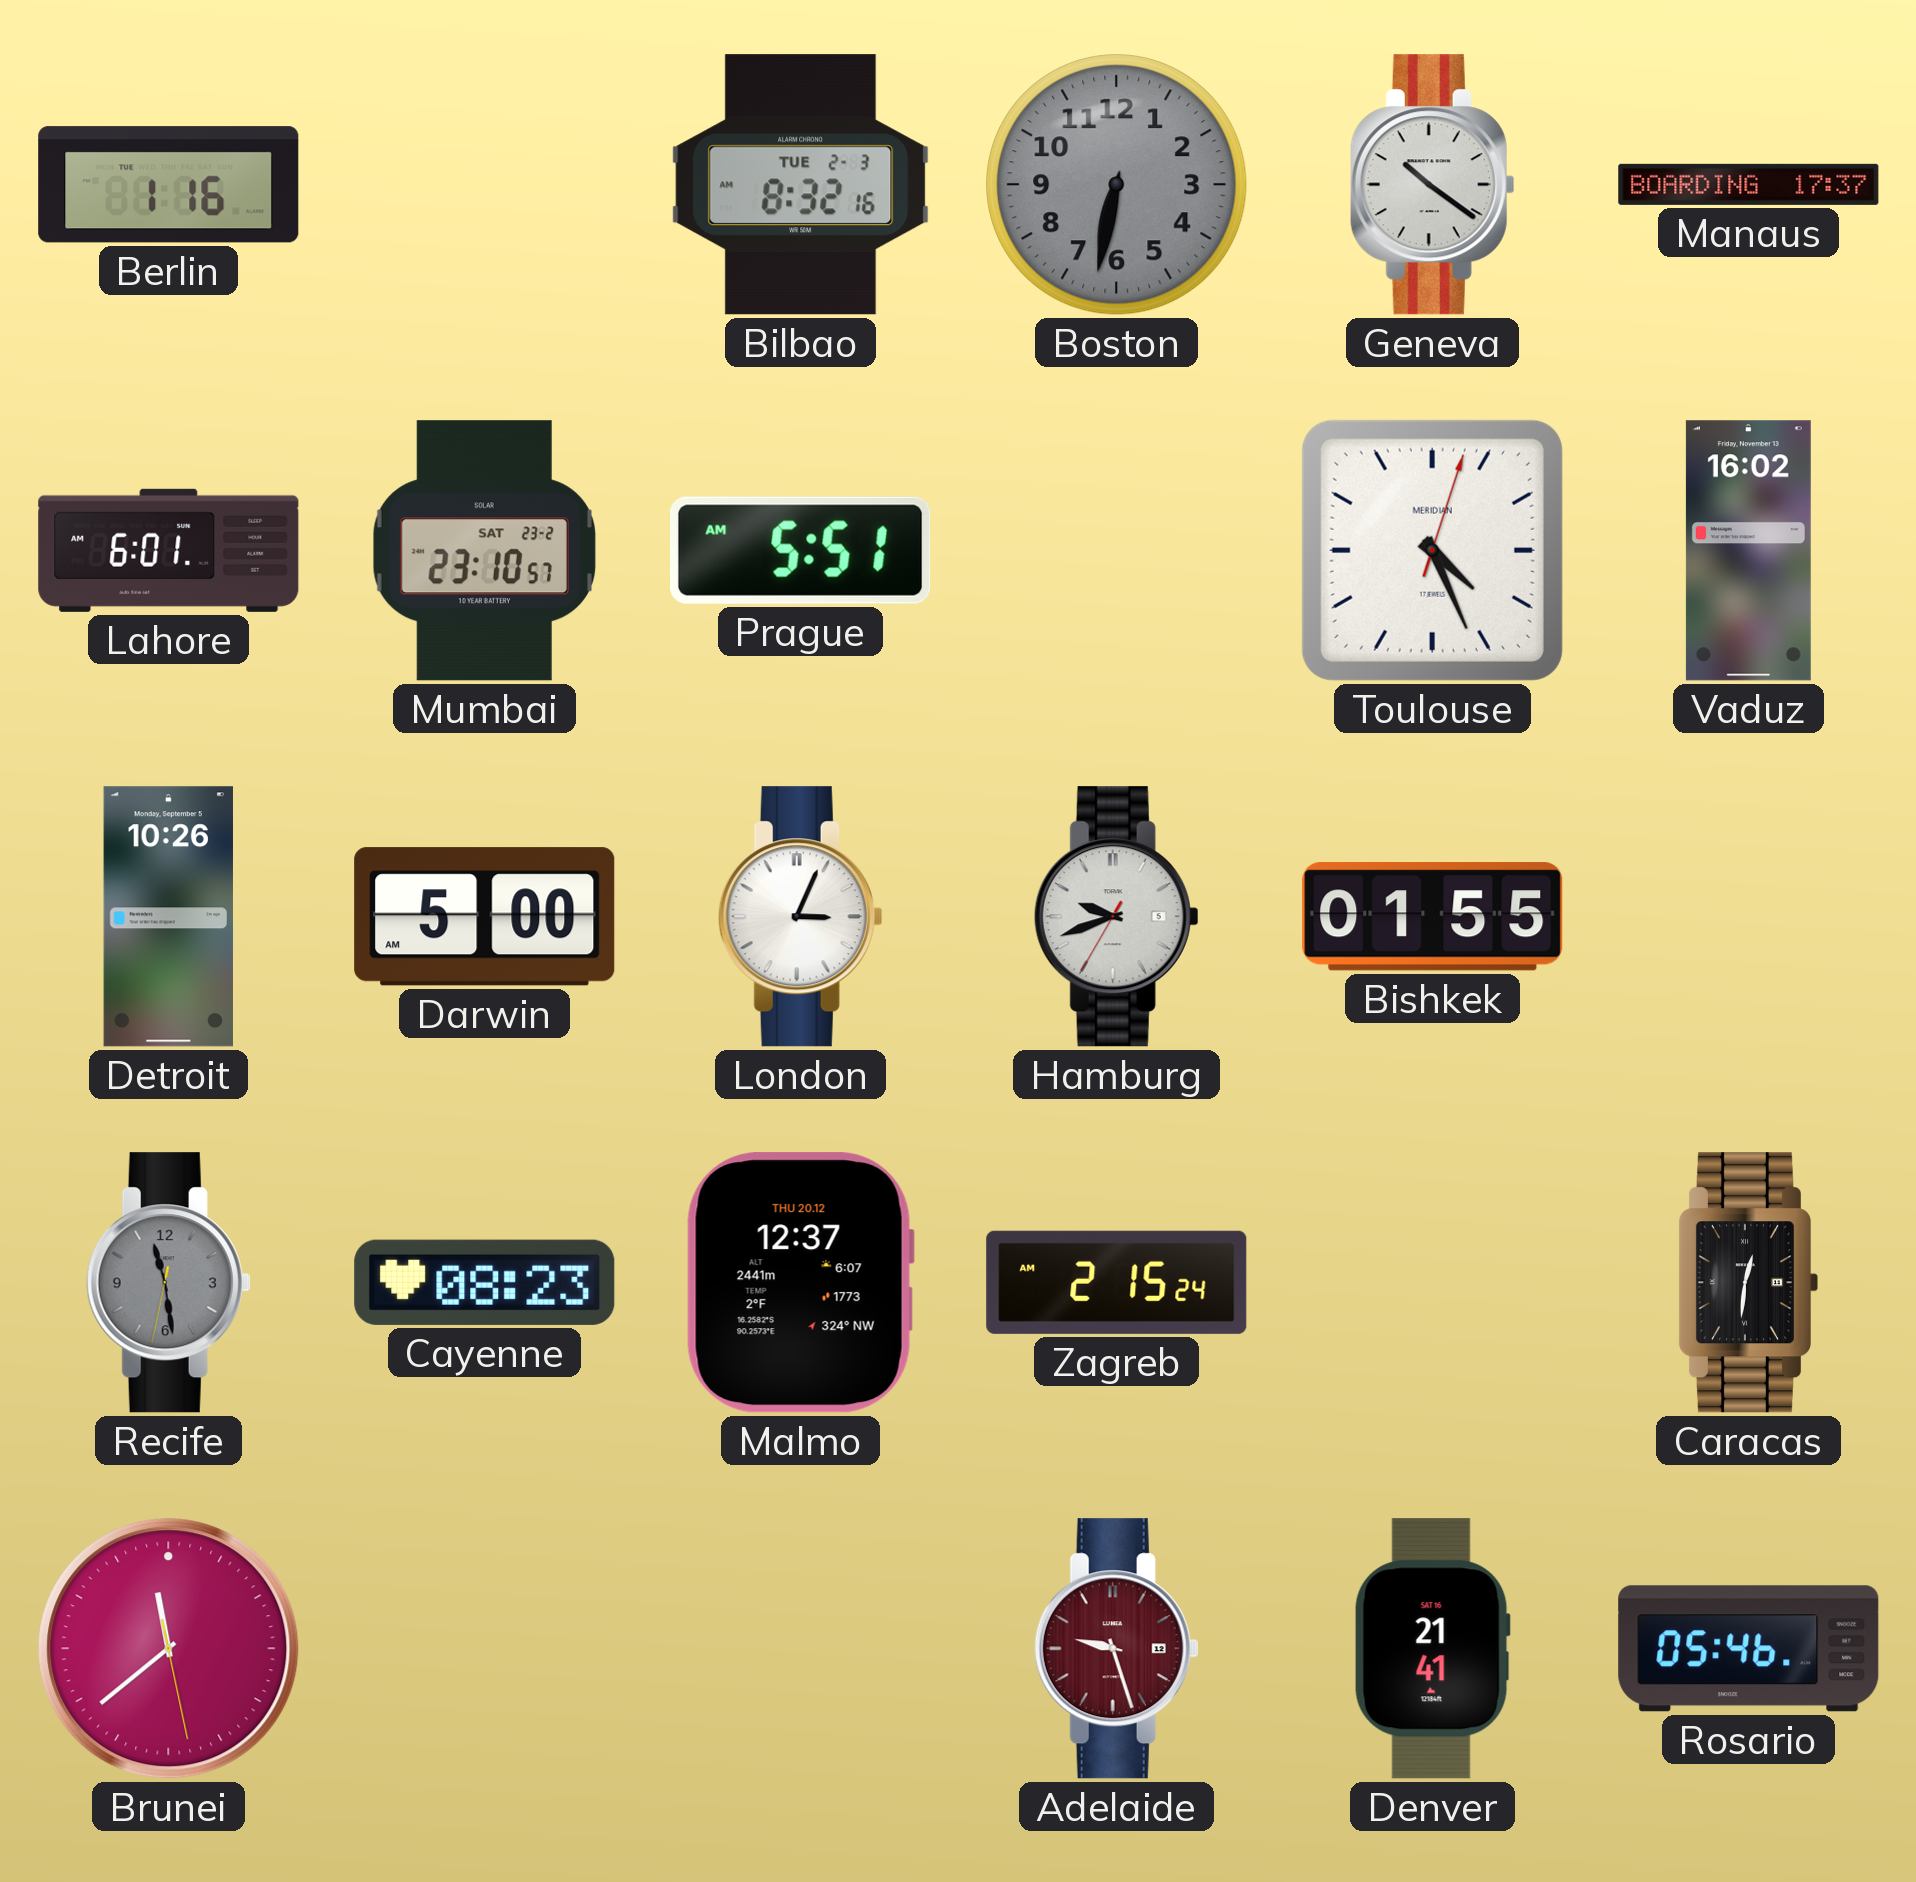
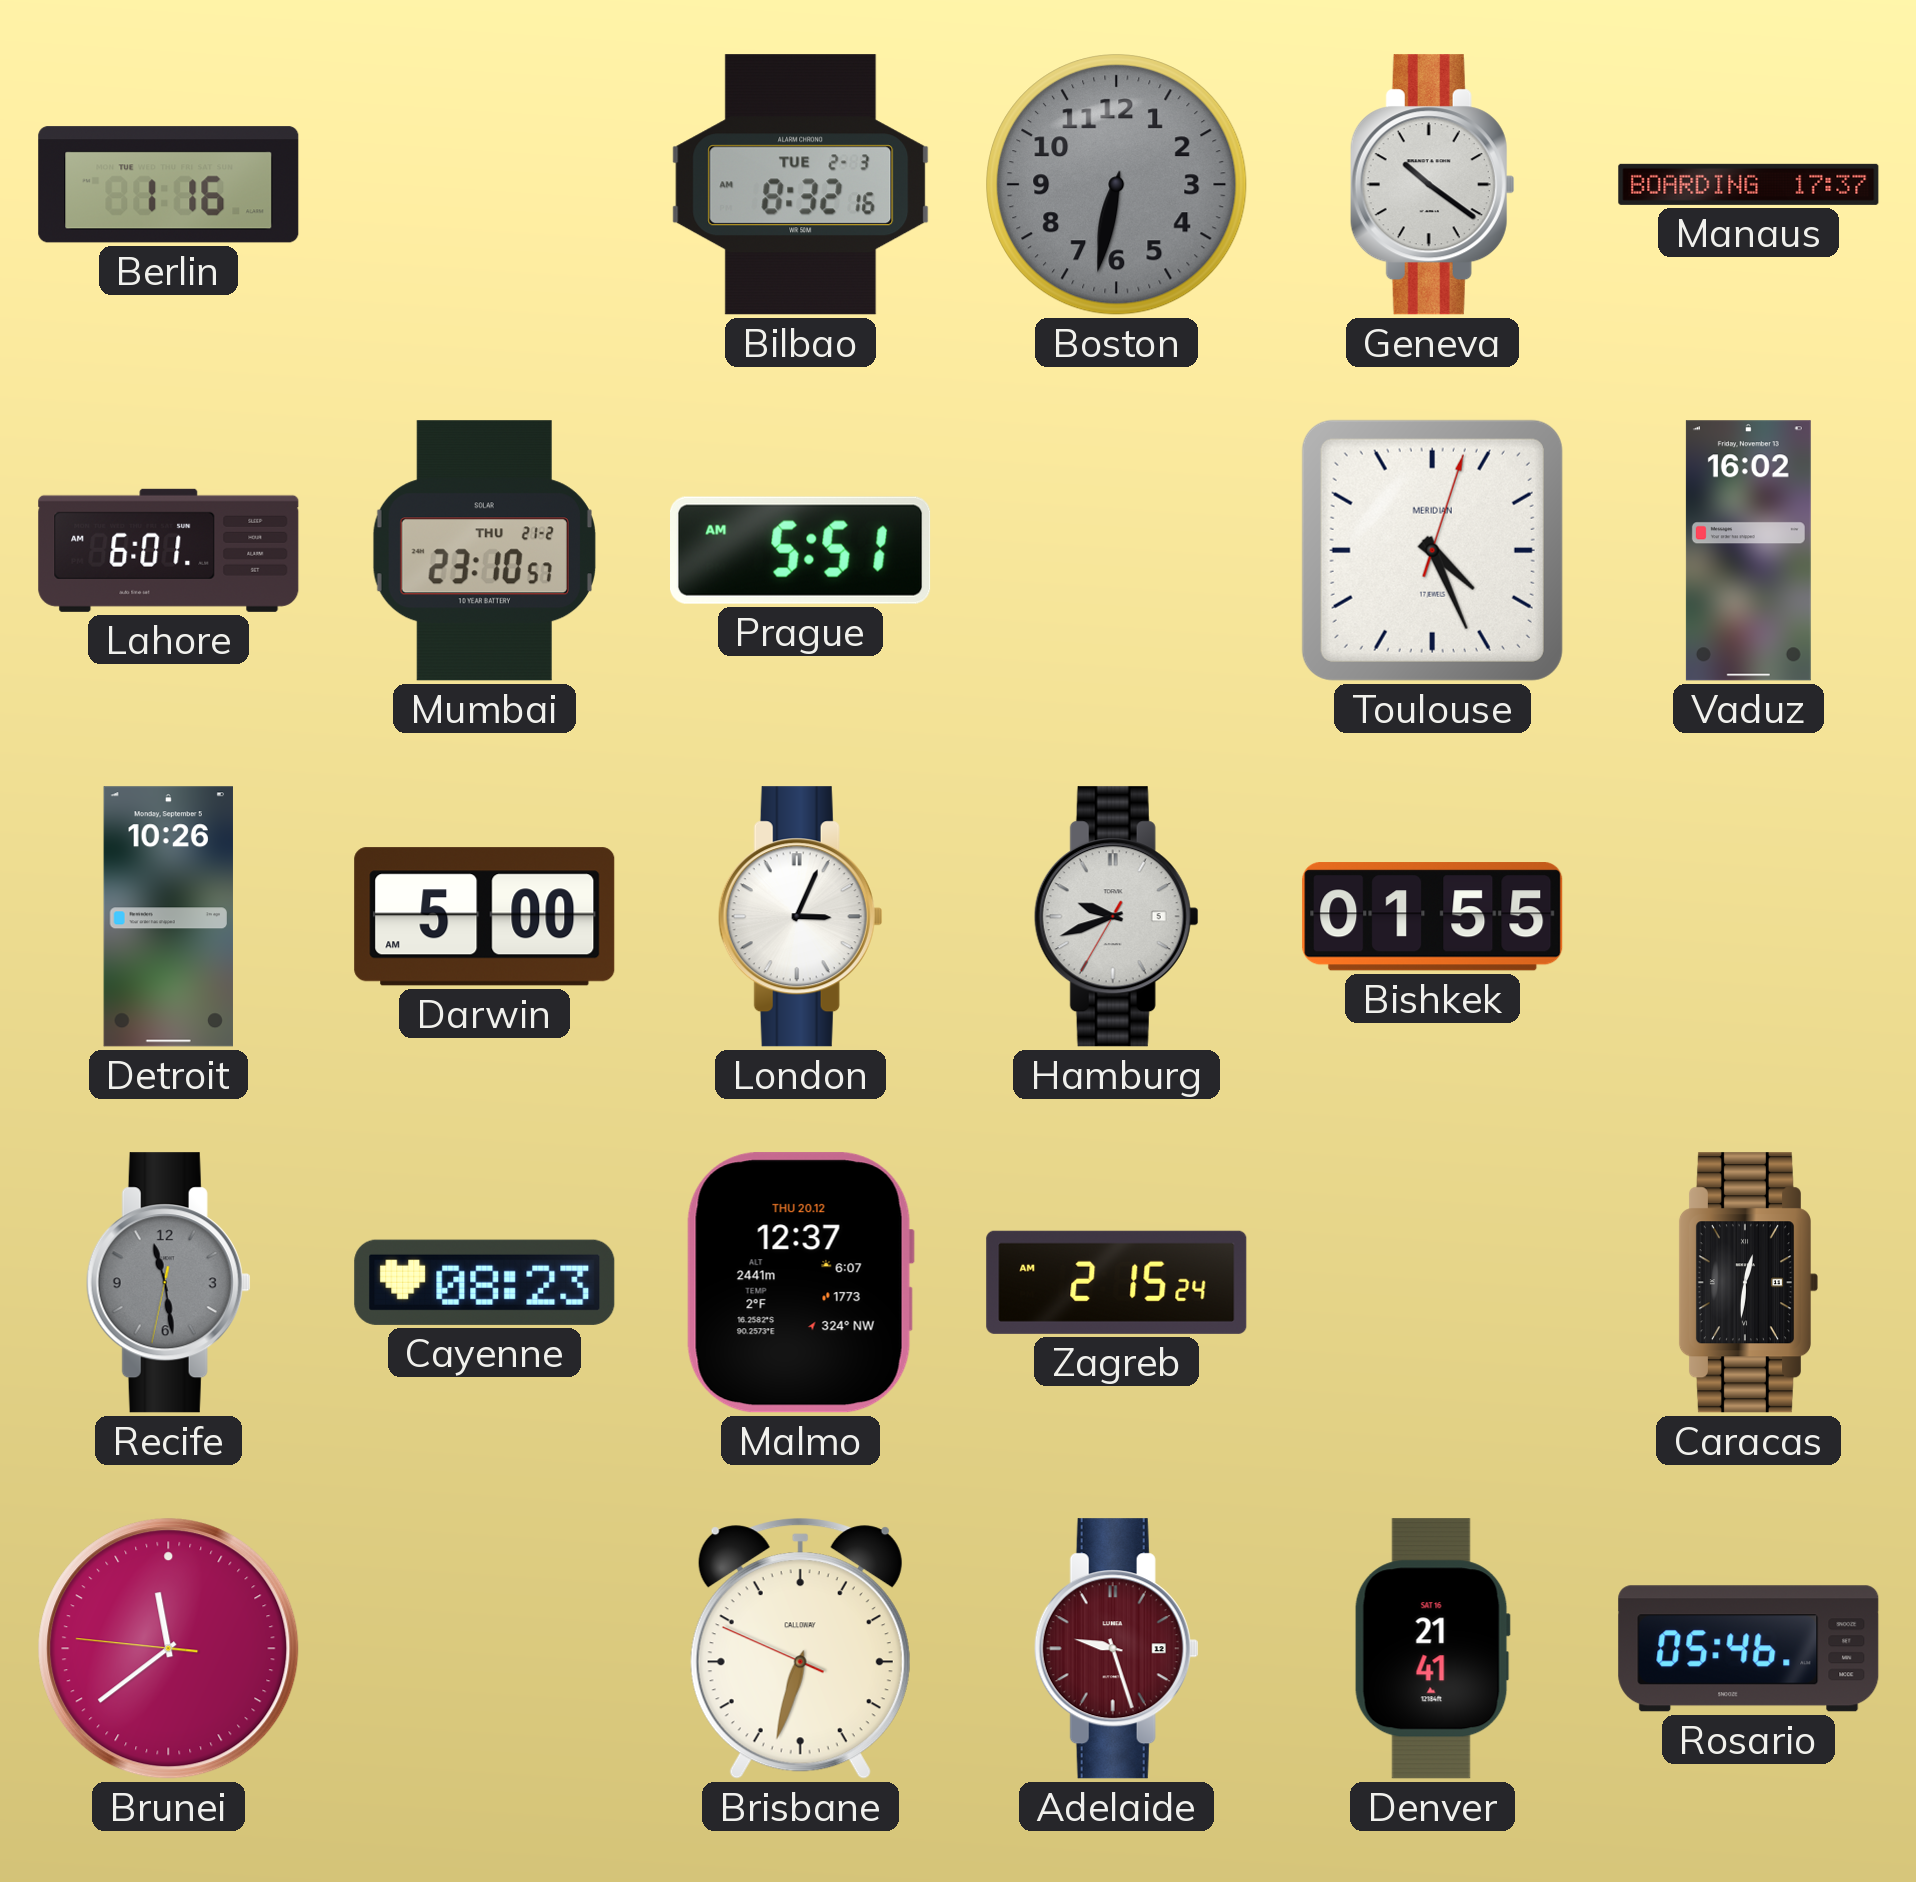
Mumbai date: SAT 23-2 -> THU 21-2 (484, 551)
Brunei: 11:38:28 -> 11:38:46 (169, 1649)
Brisbane: none -> 6:32 (800, 1649)
